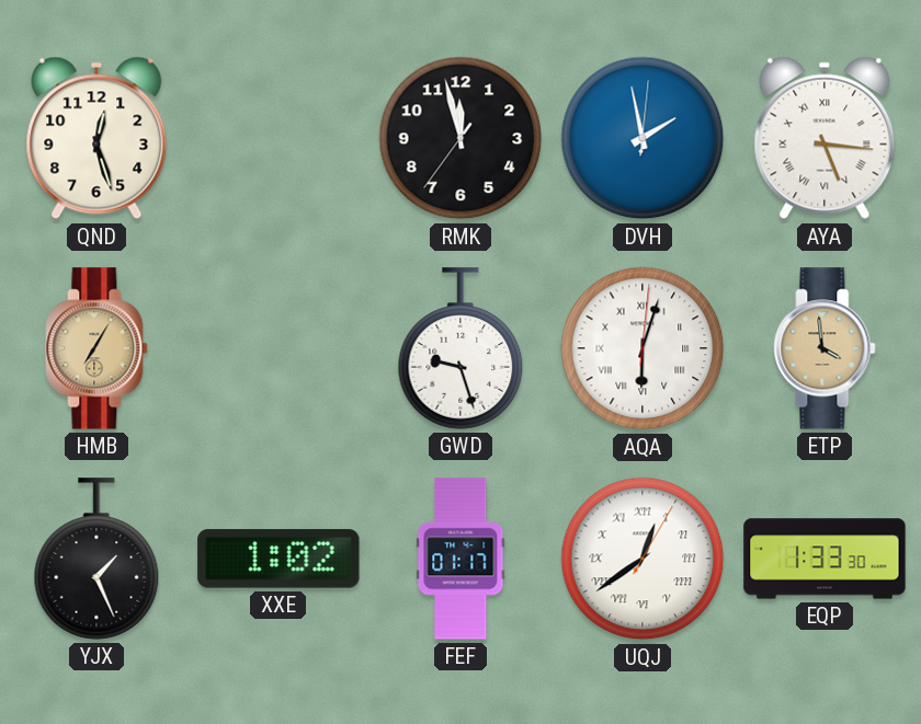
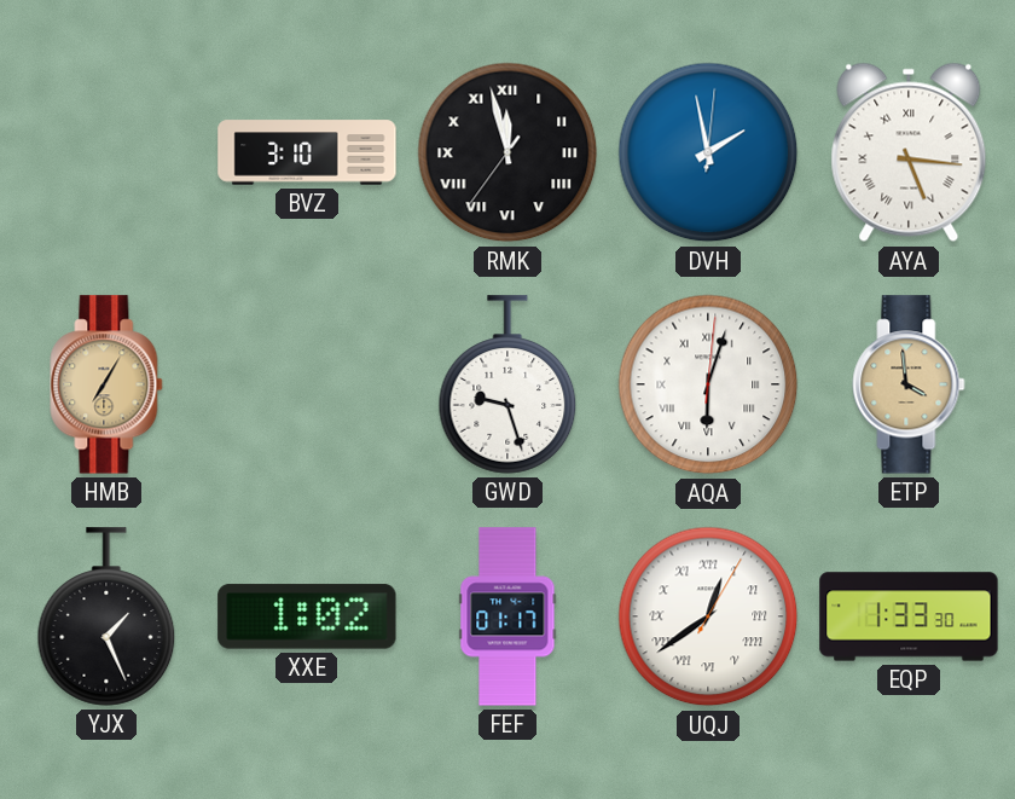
QND: 12:27 -> none (96, 138)
BVZ: none -> 3:10 (307, 152)
RMK numerals: Arabic -> Roman (507, 152)
